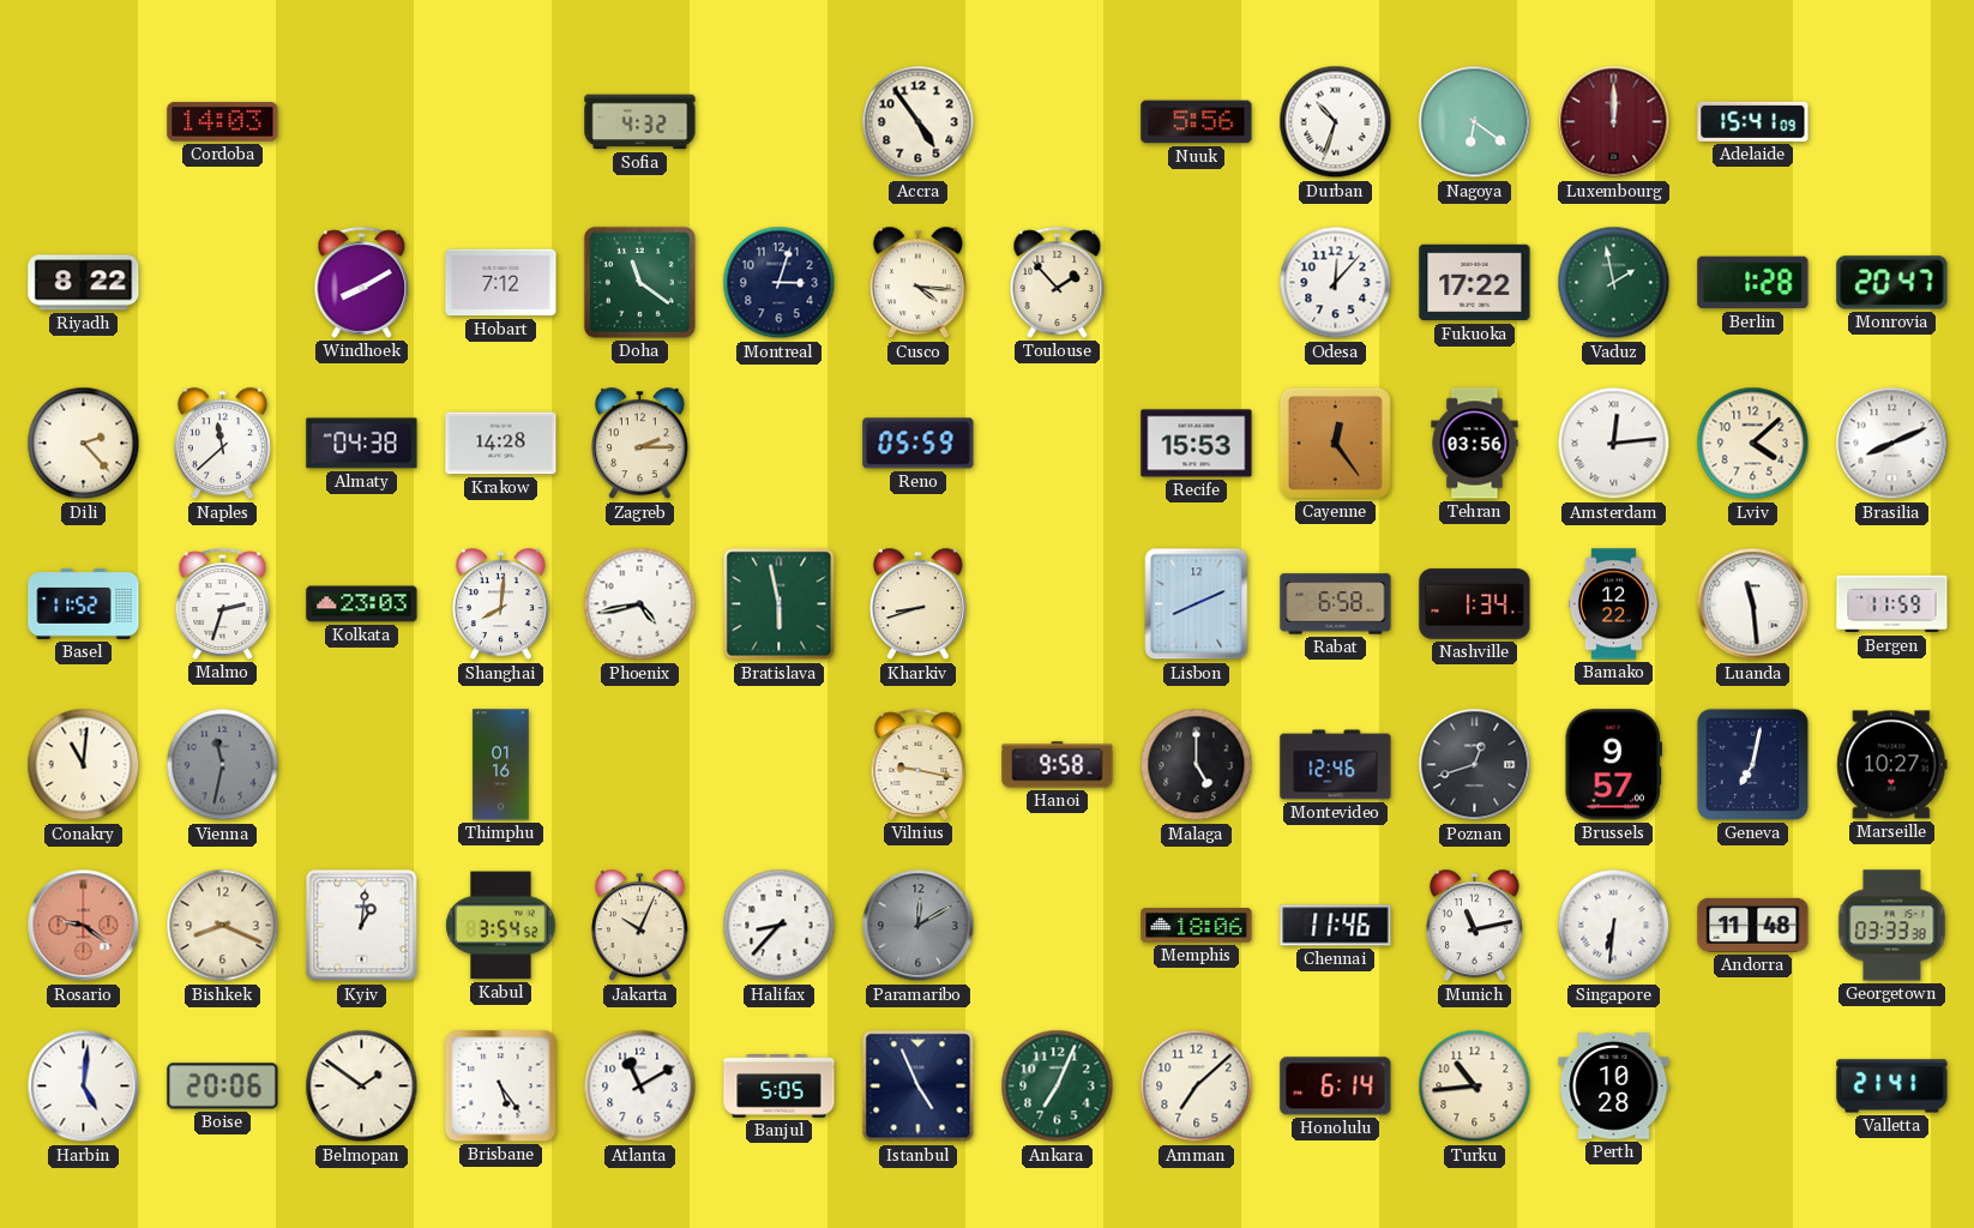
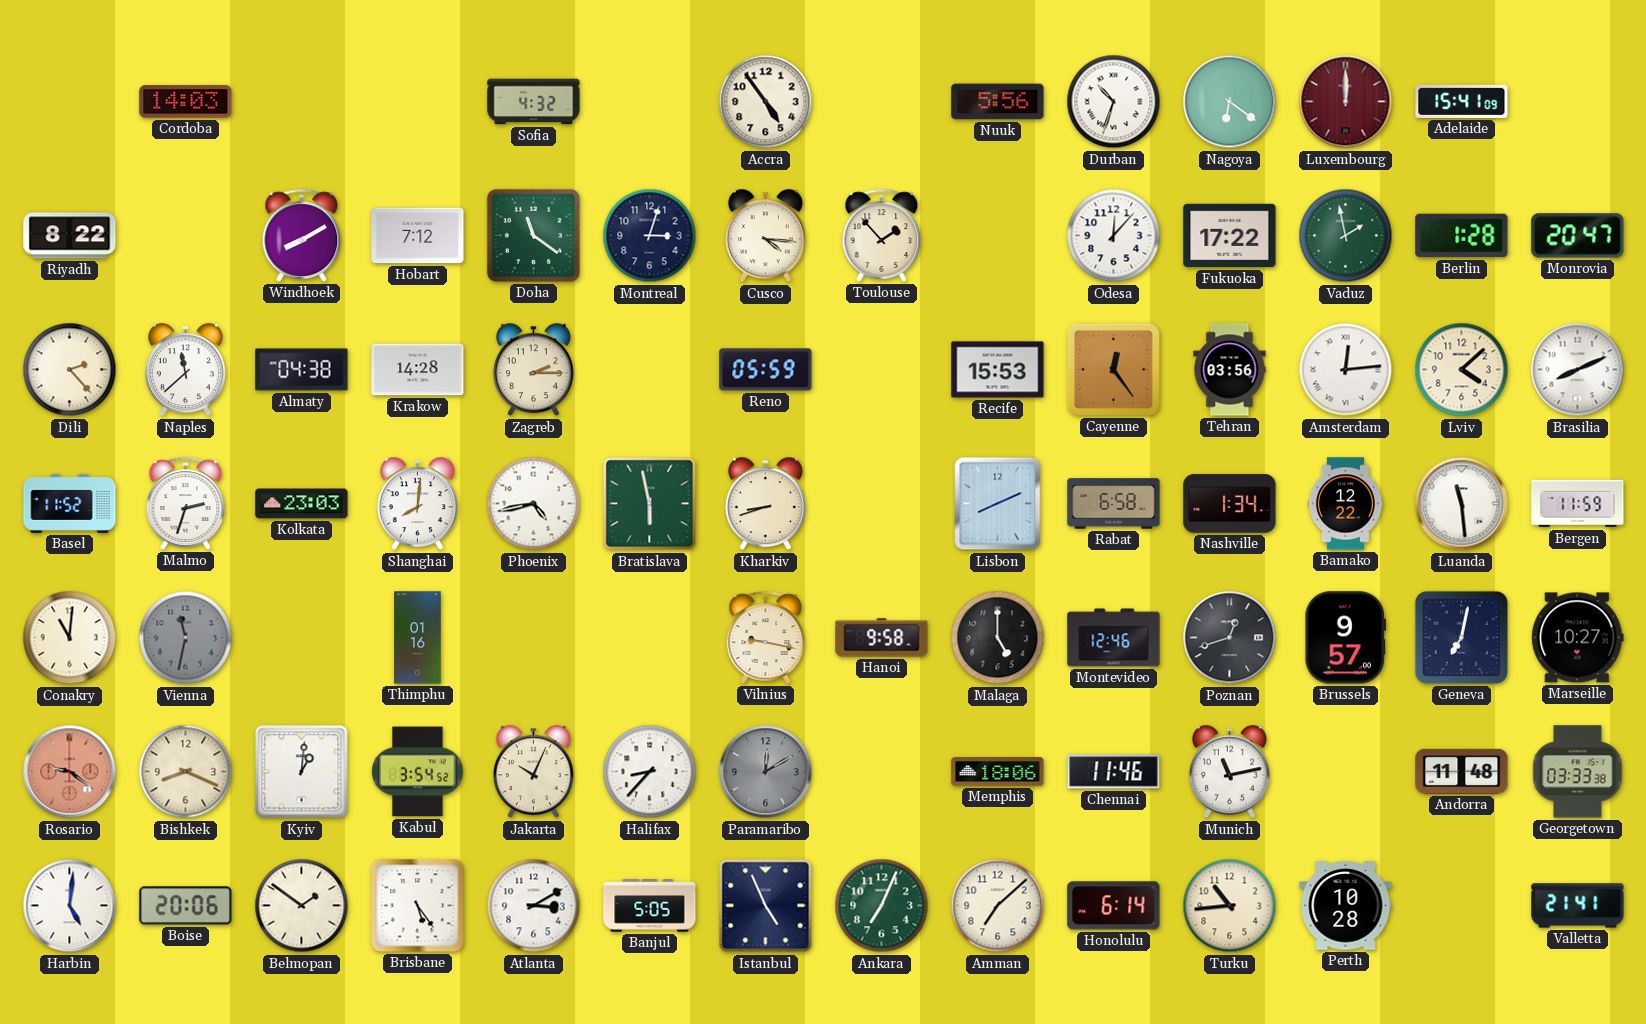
Singapore: 6:31 -> none (1614, 926)
Atlanta: 11:10 -> 3:10 (534, 906)
